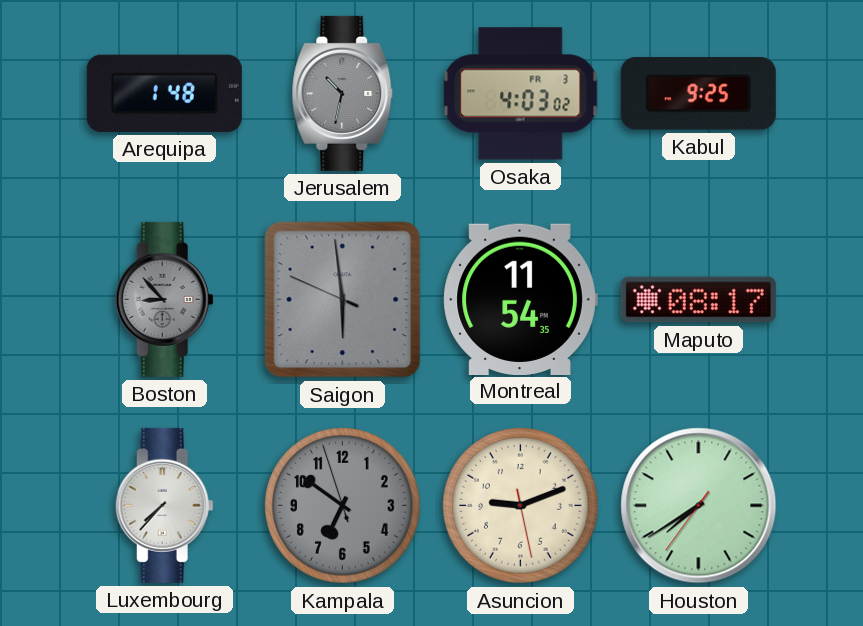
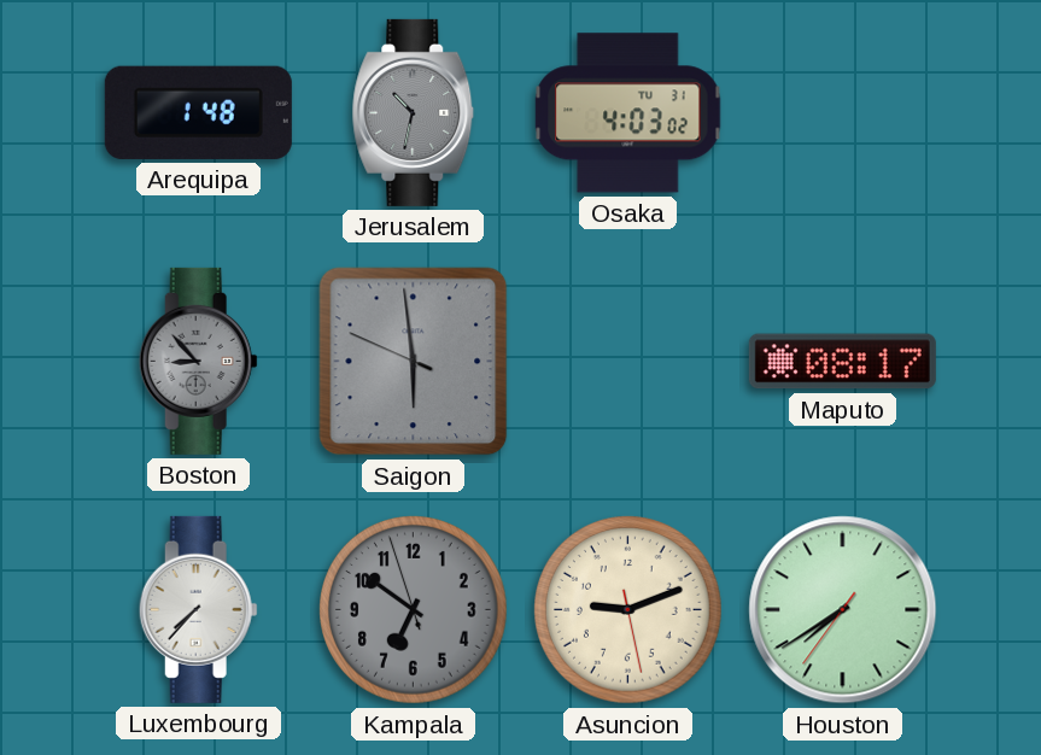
Osaka date: FR 3 -> TU 31 (628, 113)
Kabul: 9:25 -> none (698, 94)
Montreal: 11:54 -> none (520, 299)
